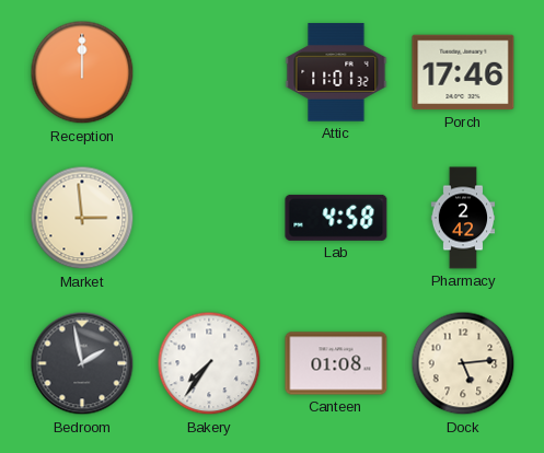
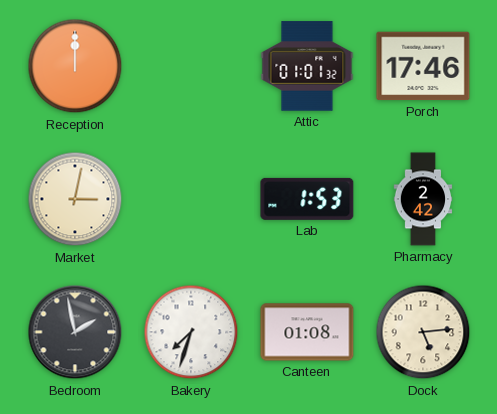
Attic: 11:01 -> 01:01 (307, 66)
Market: 2:59 -> 3:02 (75, 199)
Lab: 4:58 -> 1:53 (307, 199)
Bakery: 7:36 -> 7:33 (191, 332)
